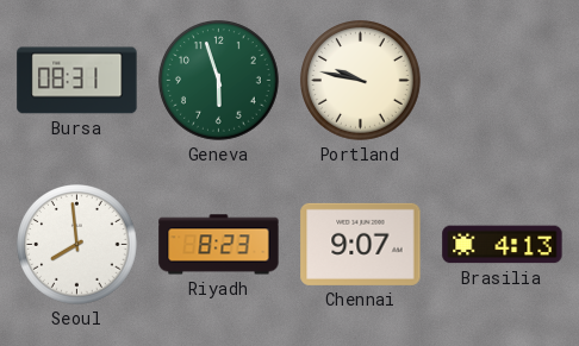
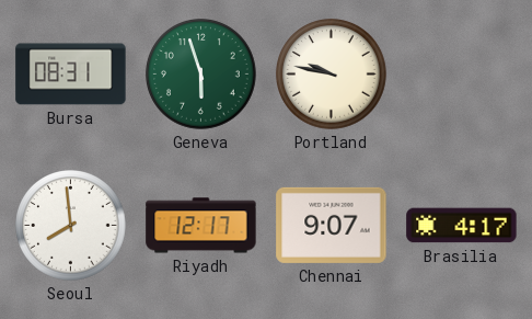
Riyadh: 8:23 -> 12:17 (201, 226)
Brasilia: 4:13 -> 4:17 (462, 226)
